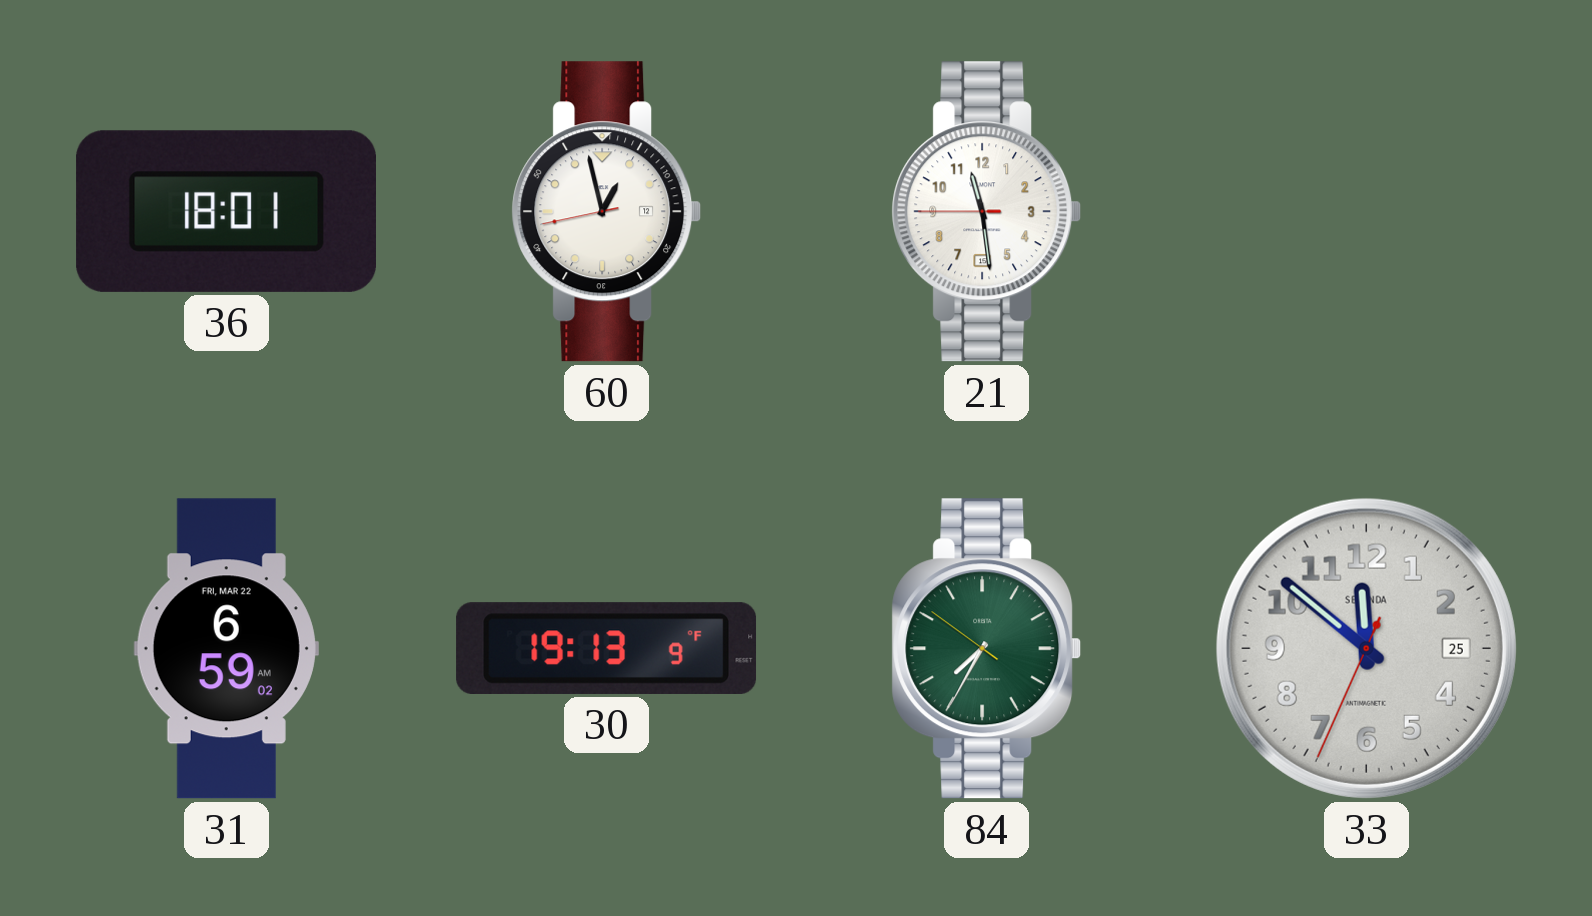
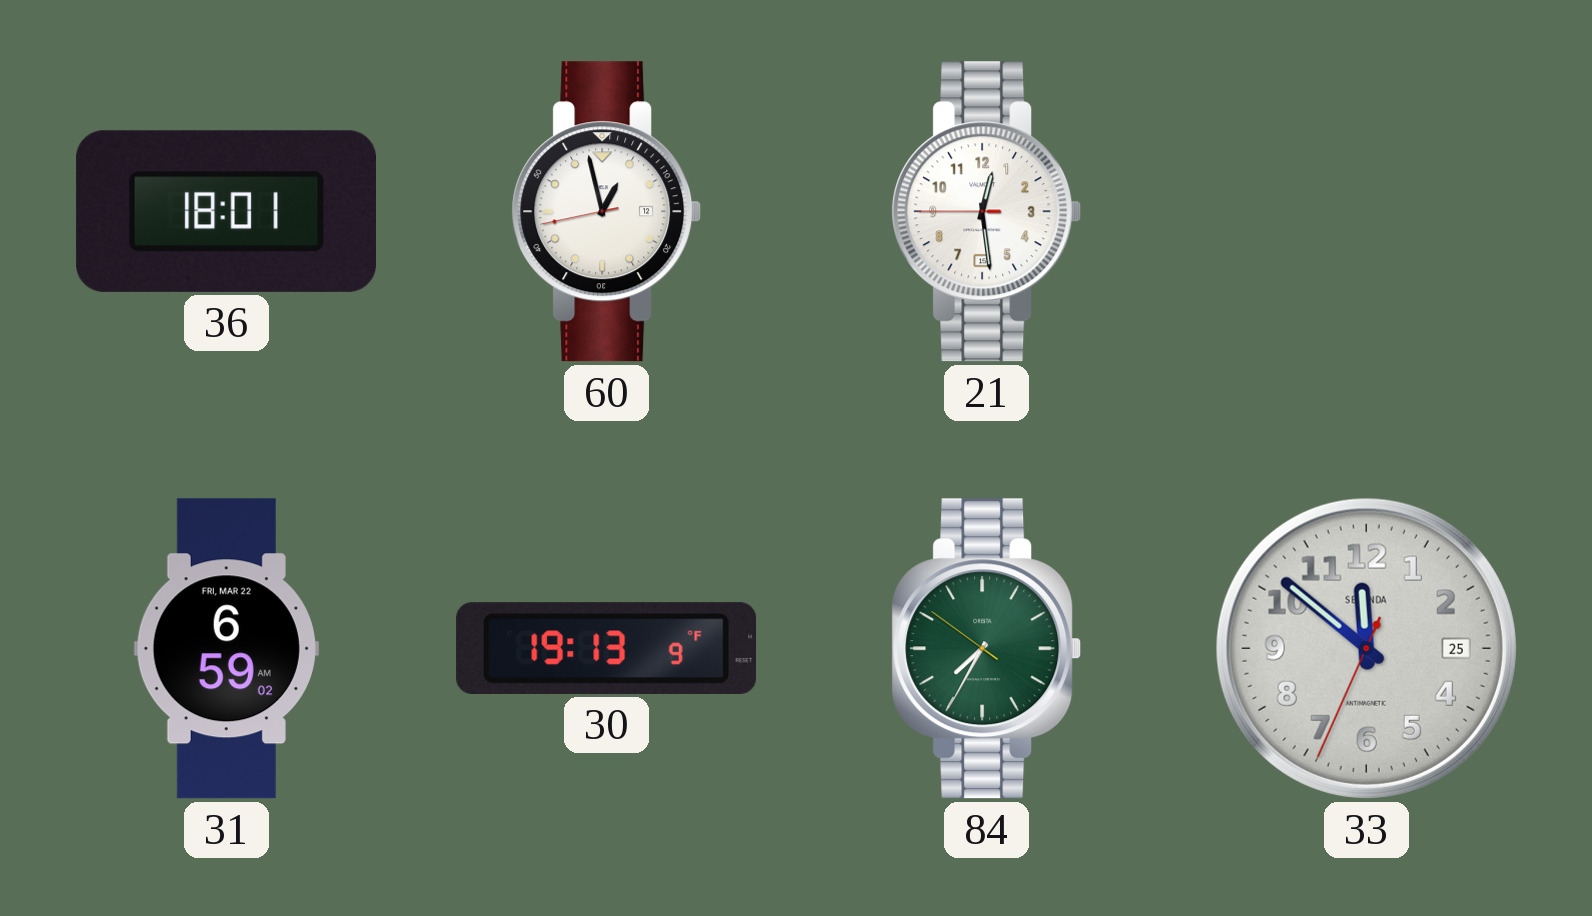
21: 11:28 -> 12:28 (987, 212)
